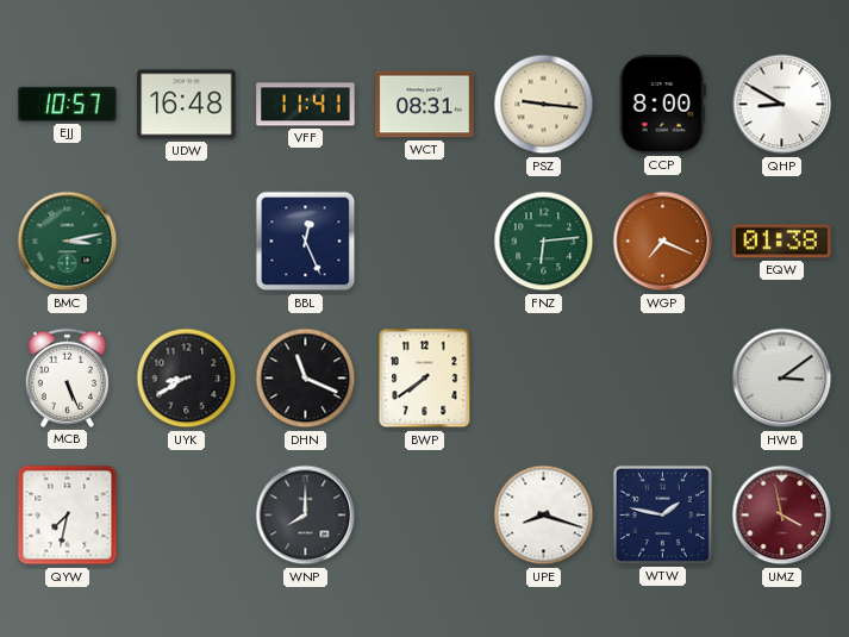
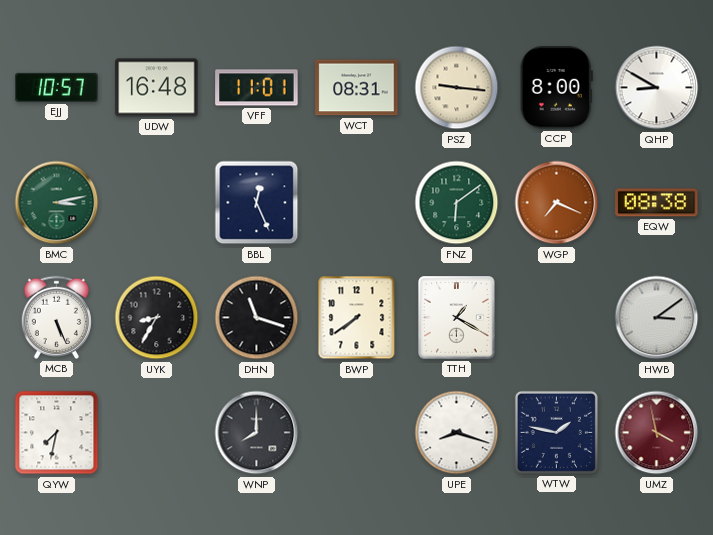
VFF: 11:41 -> 11:01 (257, 88)
FNZ: 6:14 -> 6:09 (457, 203)
EQW: 01:38 -> 08:38 (657, 203)
UYK: 8:40 -> 8:35 (157, 318)
DHN: 11:19 -> 11:18 (257, 318)
TTH: none -> 1:20 (457, 318)
